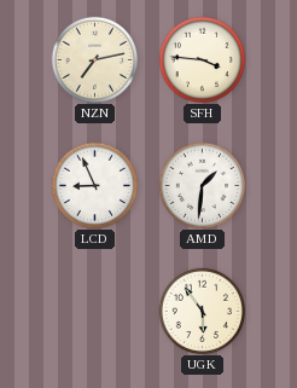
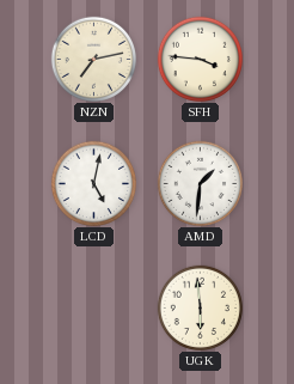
LCD: 8:56 -> 5:02 (93, 183)
UGK: 5:54 -> 5:59 (200, 307)
